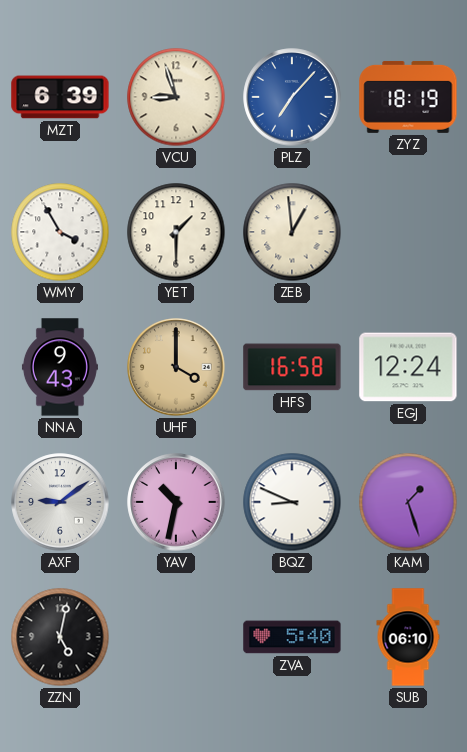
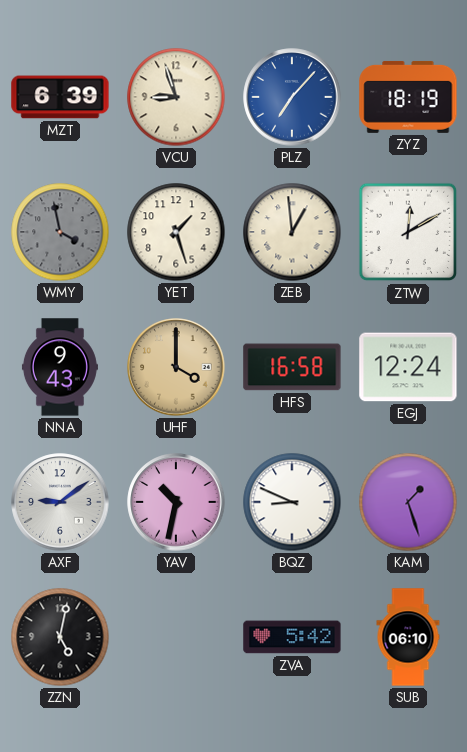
WMY: 3:55 -> 3:58 (60, 232)
WMY dial: white -> grey (60, 232)
YET: 1:30 -> 1:27 (176, 232)
ZTW: none -> 12:10 (408, 232)
ZVA: 5:40 -> 5:42 (292, 637)
